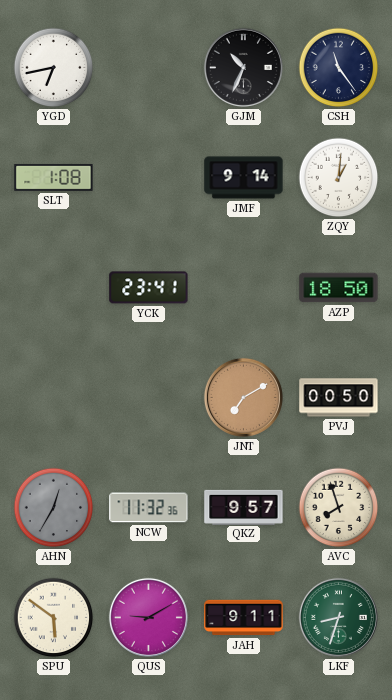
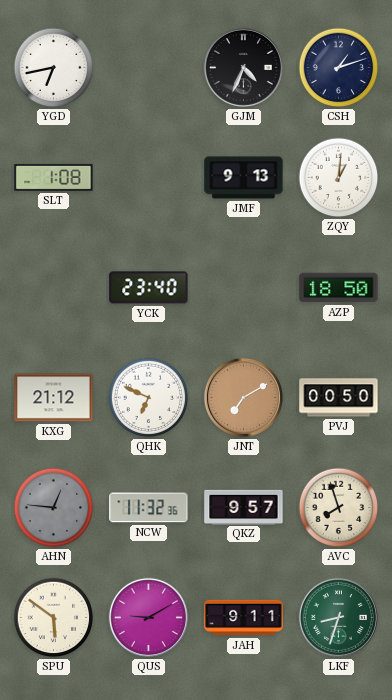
GJM: 10:34 -> 4:34 (243, 67)
CSH: 11:24 -> 1:12 (339, 68)
JMF: 9:14 -> 9:13 (244, 178)
YCK: 23:41 -> 23:40 (149, 288)
KXG: none -> 21:12 (54, 398)
QHK: none -> 6:49 (149, 398)
AHN: 12:35 -> 12:46 (54, 508)
